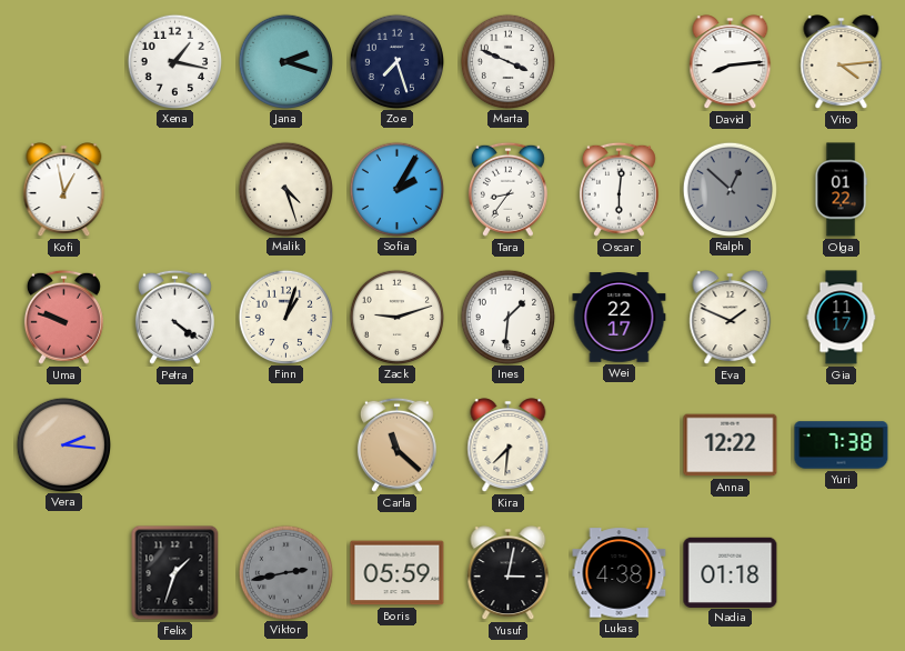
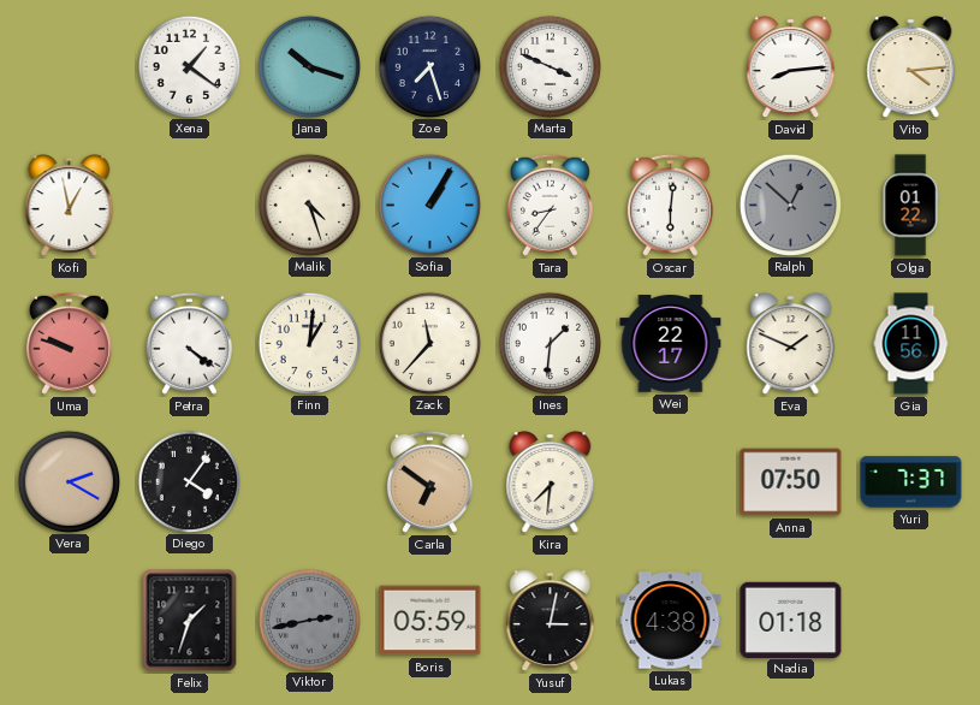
Xena: 1:17 -> 1:21 (189, 66)
Jana: 2:18 -> 10:18 (309, 66)
Sofia: 2:05 -> 1:05 (429, 205)
Finn: 1:03 -> 1:01 (309, 343)
Zack: 9:12 -> 11:37 (429, 343)
Gia: 11:17 -> 11:56 (911, 344)
Vera: 2:16 -> 2:20 (69, 481)
Diego: none -> 4:06 (189, 481)
Carla: 11:22 -> 6:51 (429, 481)
Anna: 12:22 -> 07:50 (791, 482)
Yuri: 7:38 -> 7:37 (911, 482)
